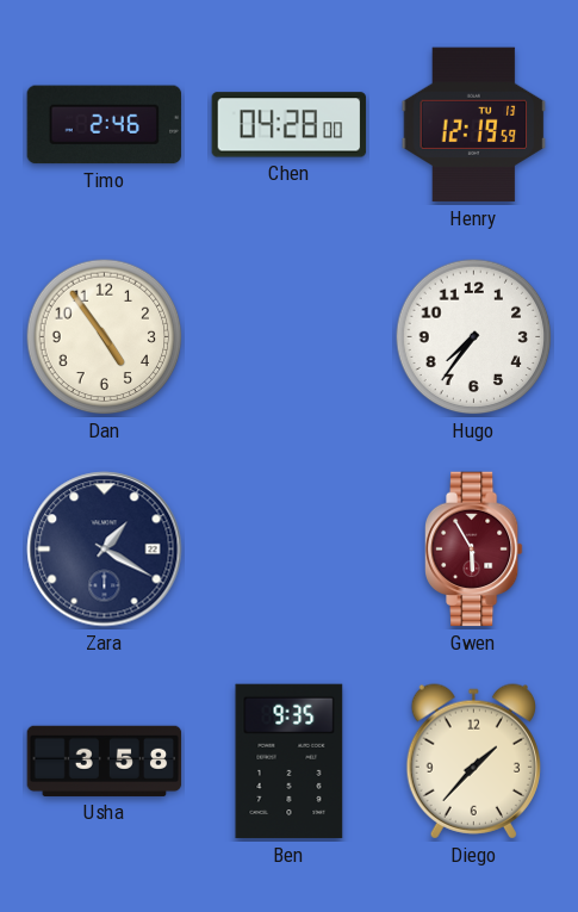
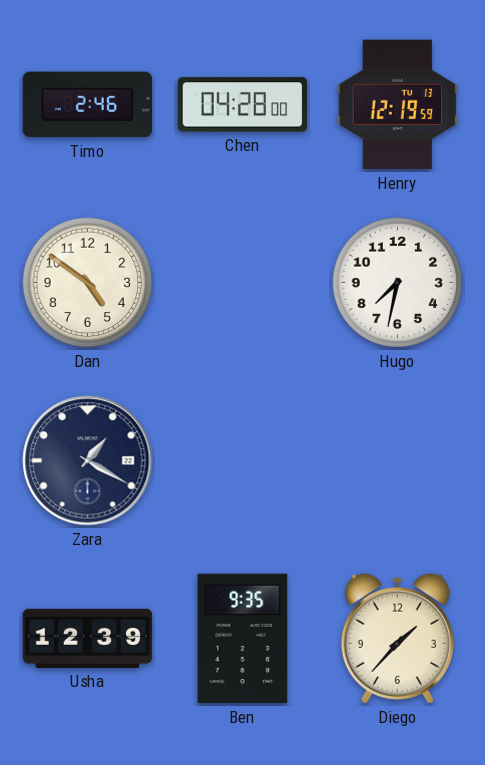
Dan: 4:54 -> 4:51 (88, 283)
Hugo: 7:36 -> 7:32 (398, 283)
Gwen: 5:55 -> none (473, 550)
Usha: 3:58 -> 12:39 (88, 638)
